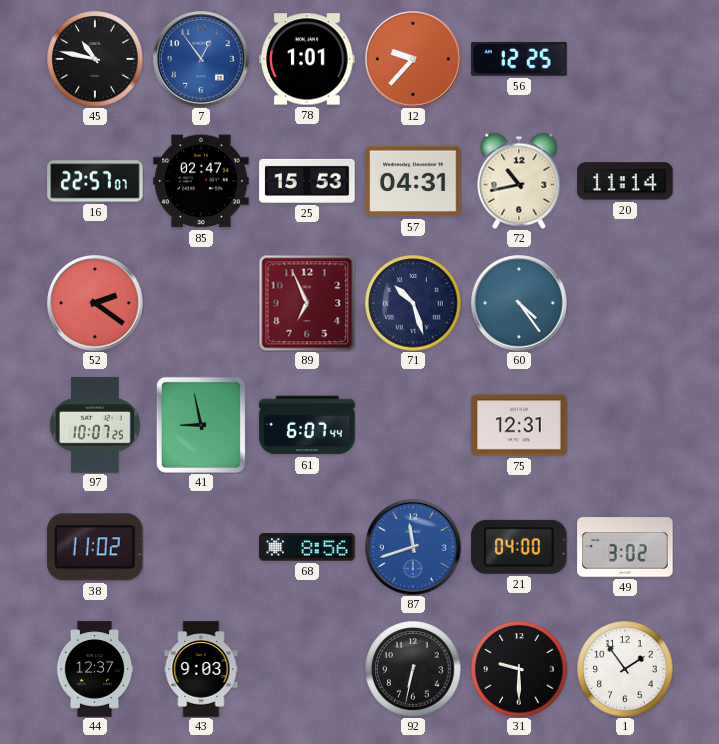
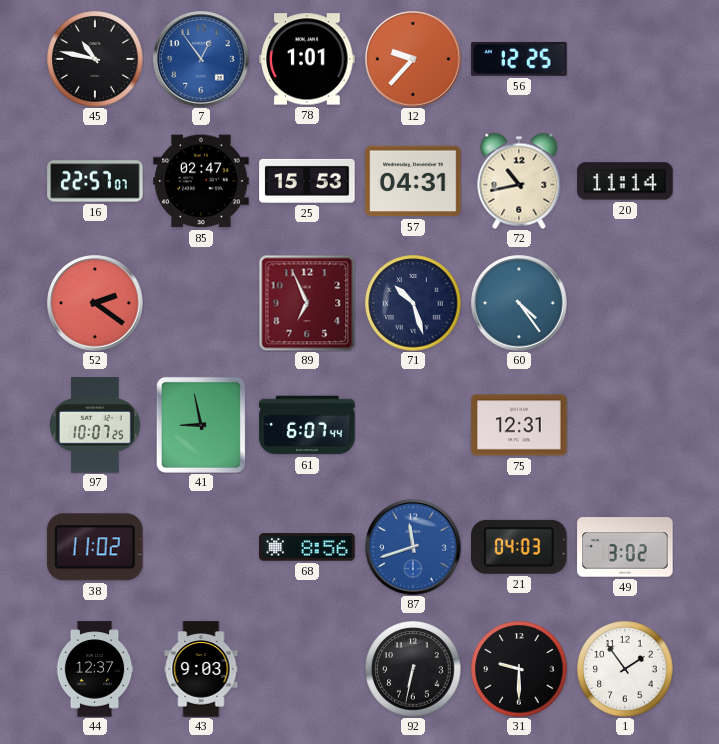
21: 04:00 -> 04:03 (519, 547)
